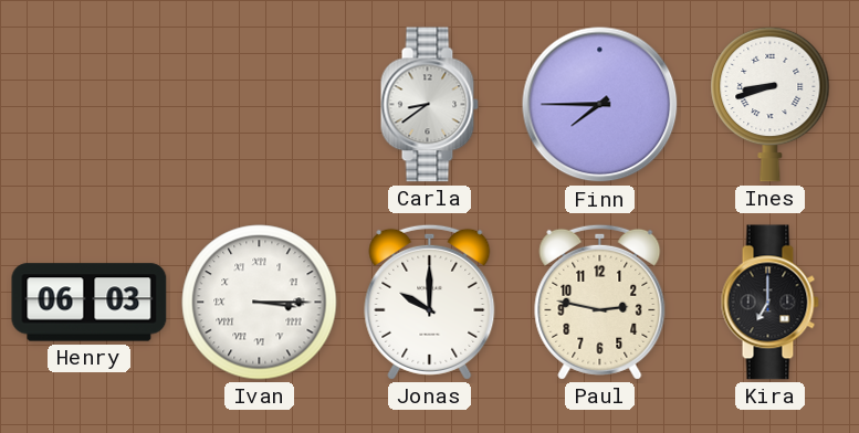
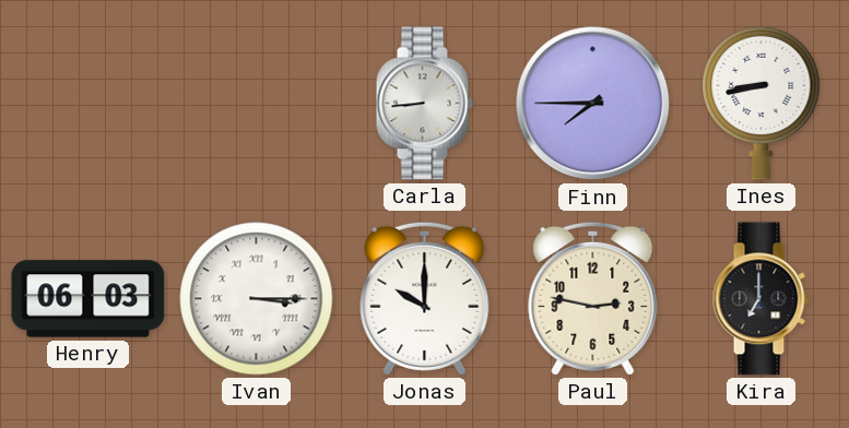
Carla: 8:39 -> 8:44 (424, 104)
Ines: 8:42 -> 8:43 (762, 103)
